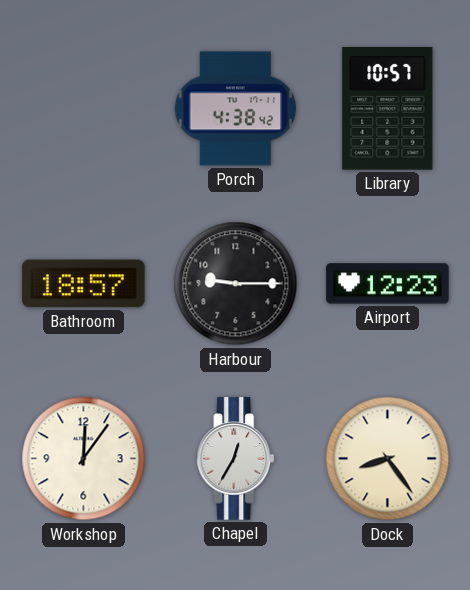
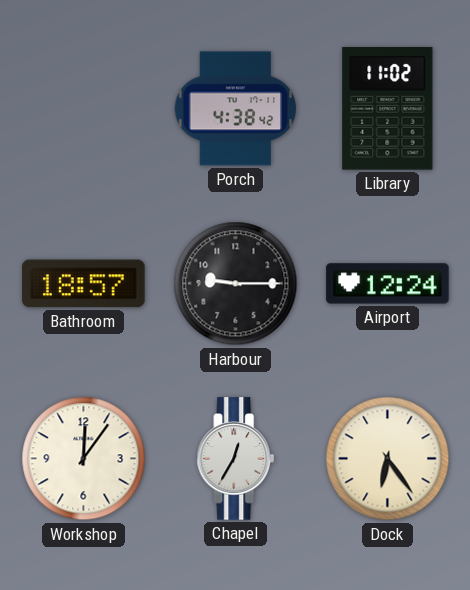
Library: 10:57 -> 11:02 (388, 109)
Airport: 12:23 -> 12:24 (388, 284)
Dock: 8:24 -> 6:24 (388, 459)
